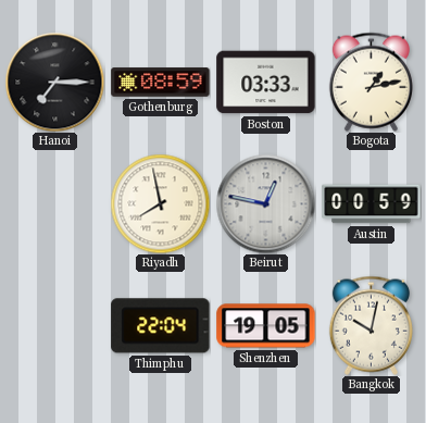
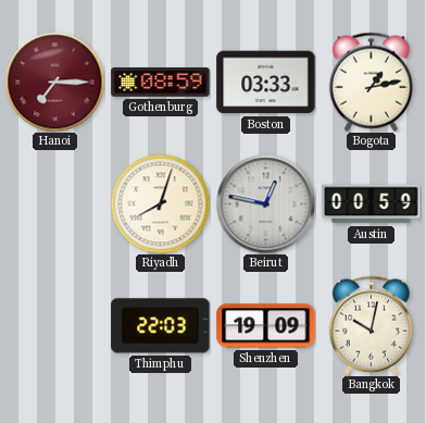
Hanoi dial: black -> burgundy (54, 82)
Riyadh: 7:58 -> 8:03 (160, 203)
Thimphu: 22:04 -> 22:03 (161, 326)
Shenzhen: 19:05 -> 19:09 (266, 326)
